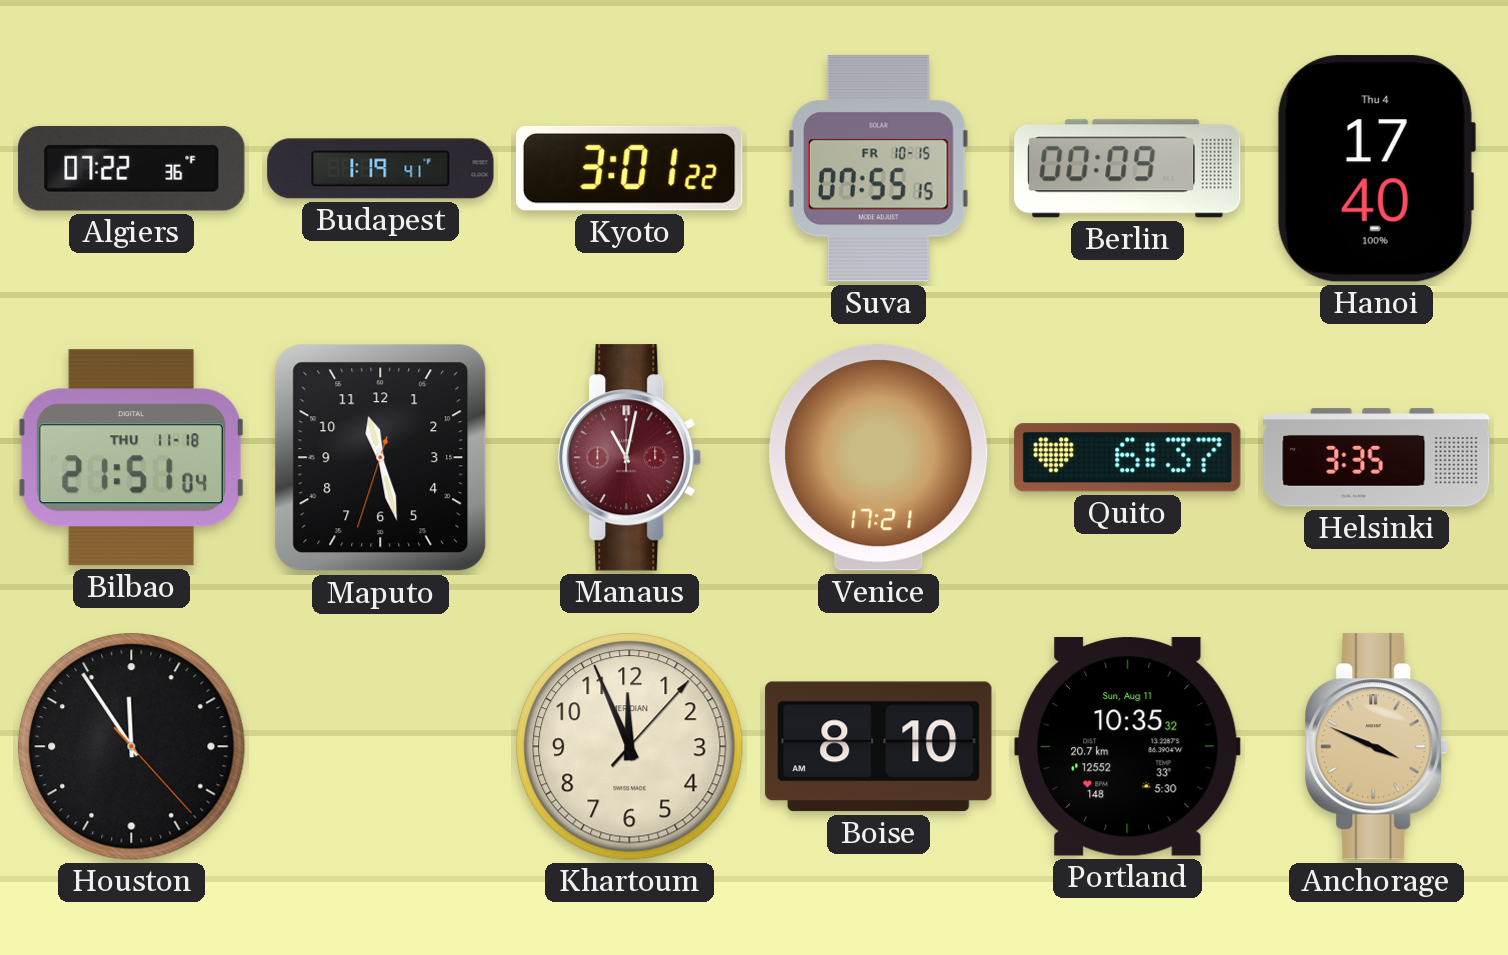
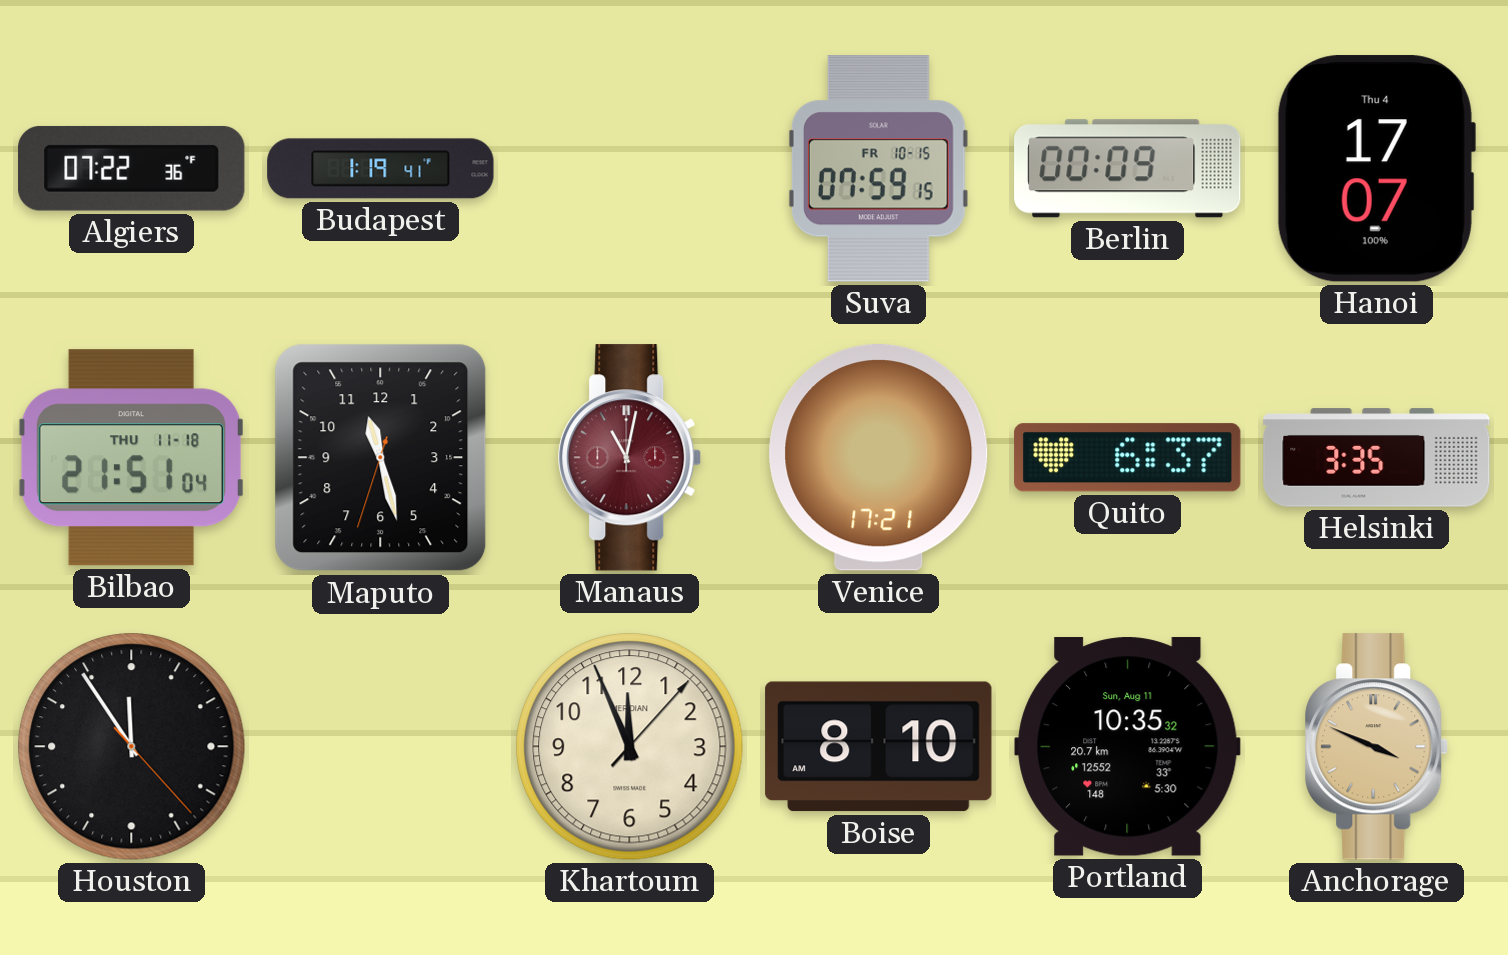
Kyoto: 3:01 -> none (629, 168)
Suva: 07:55 -> 07:59 (878, 169)
Hanoi: 17:40 -> 17:07 (1376, 169)
